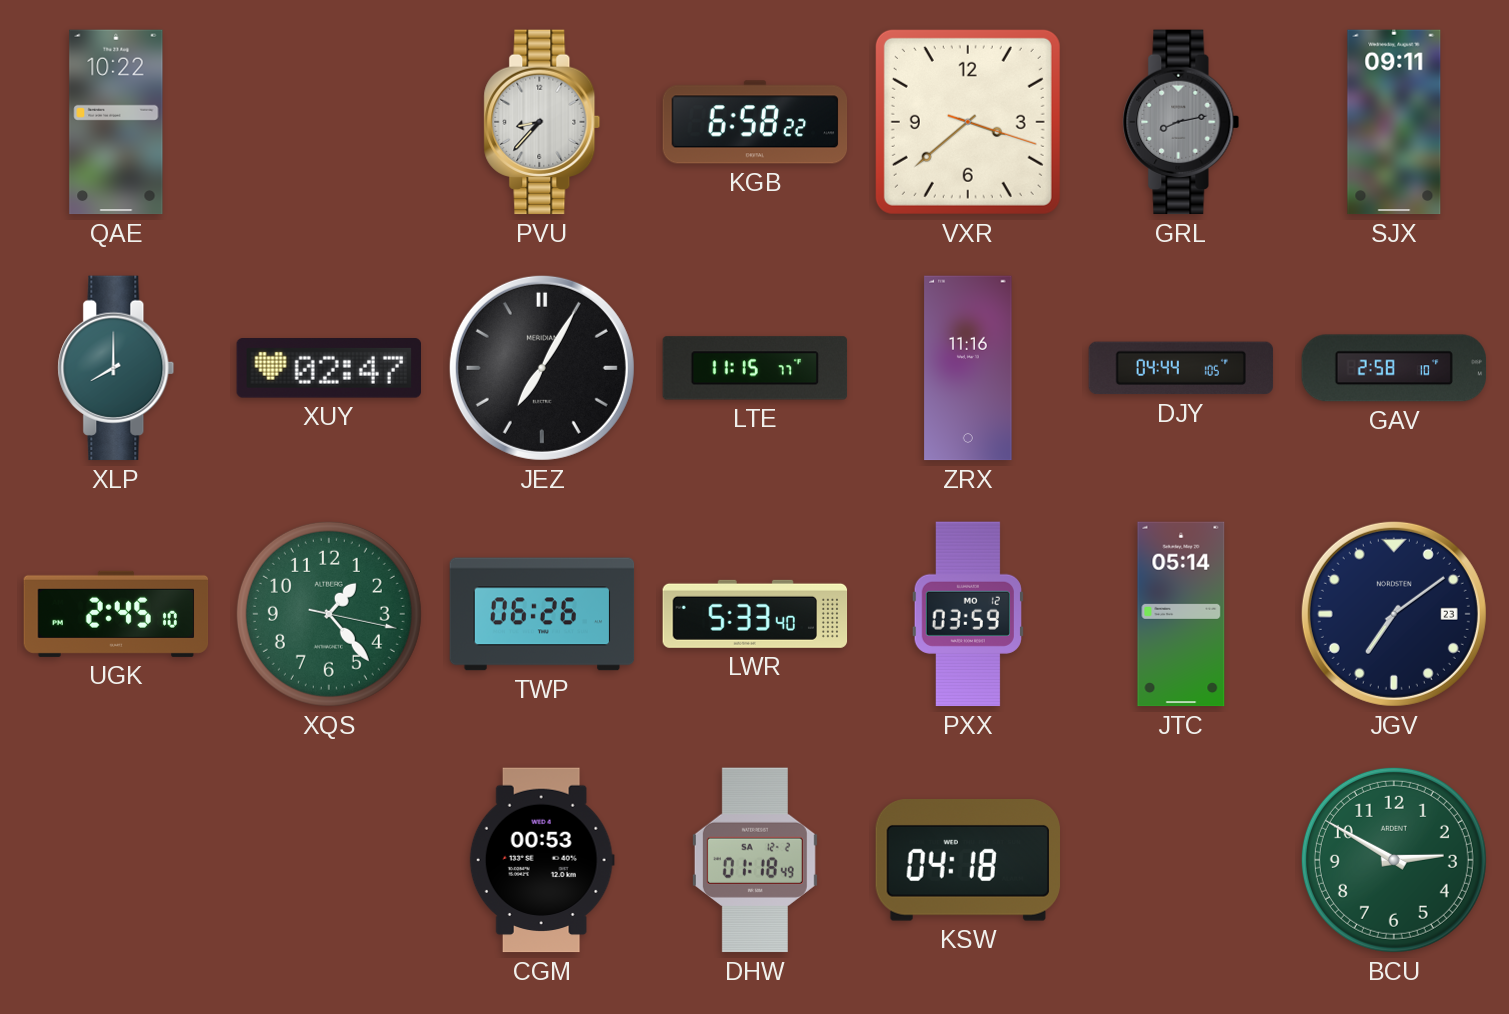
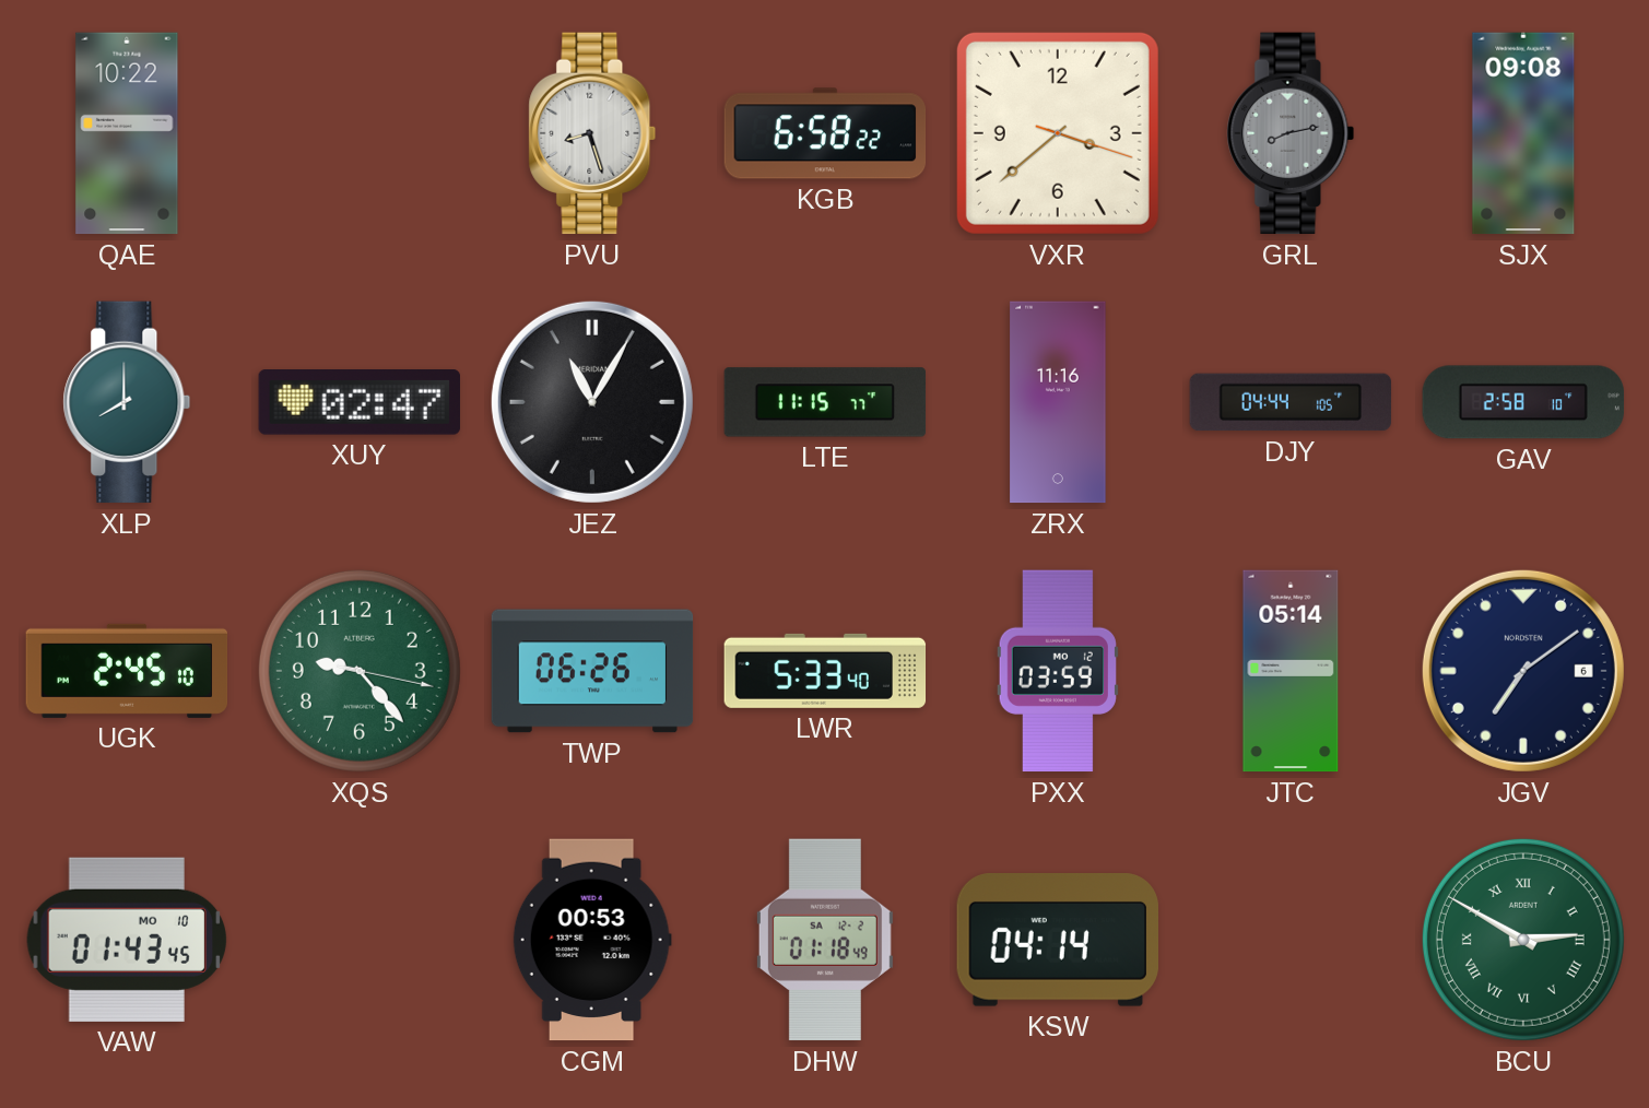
PVU: 8:37 -> 8:27 (592, 133)
SJX: 09:11 -> 09:08 (1523, 133)
JEZ: 7:05 -> 11:05 (592, 402)
XQS: 1:23 -> 9:23 (360, 671)
JGV date: 23 -> 6 (1523, 671)
VAW: none -> 01:43 (127, 940)
KSW: 04:18 -> 04:14 (1057, 940)
BCU numerals: Arabic -> Roman (1523, 940)
